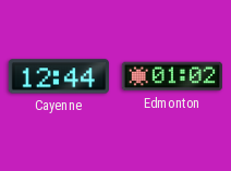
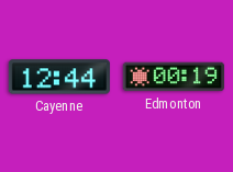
Edmonton: 01:02 -> 00:19 (173, 77)
